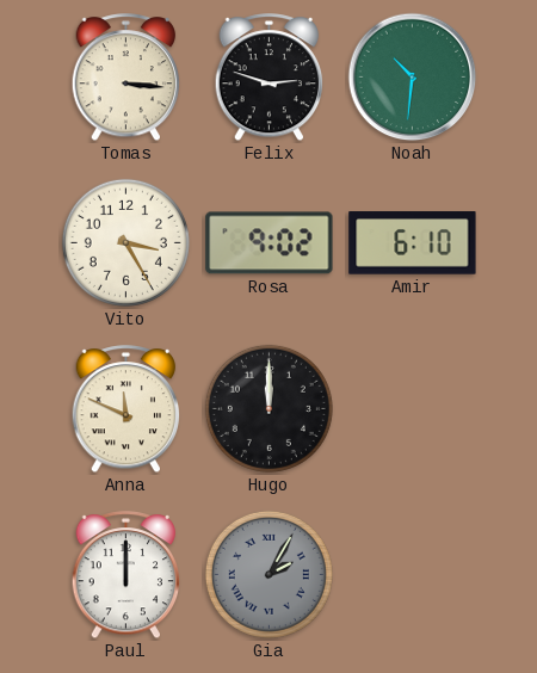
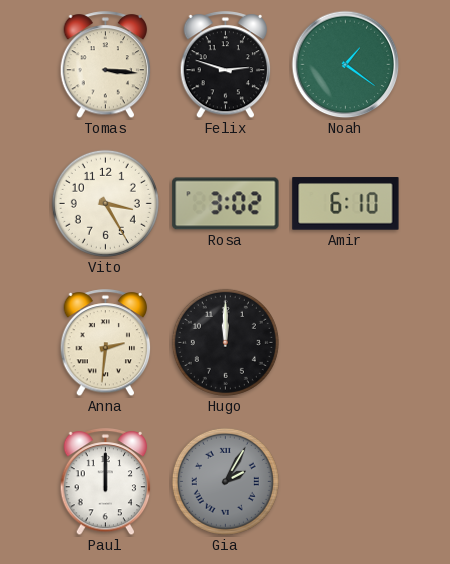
Noah: 10:31 -> 1:21 (346, 65)
Rosa: 9:02 -> 3:02 (226, 204)
Anna: 11:49 -> 2:31 (106, 343)
